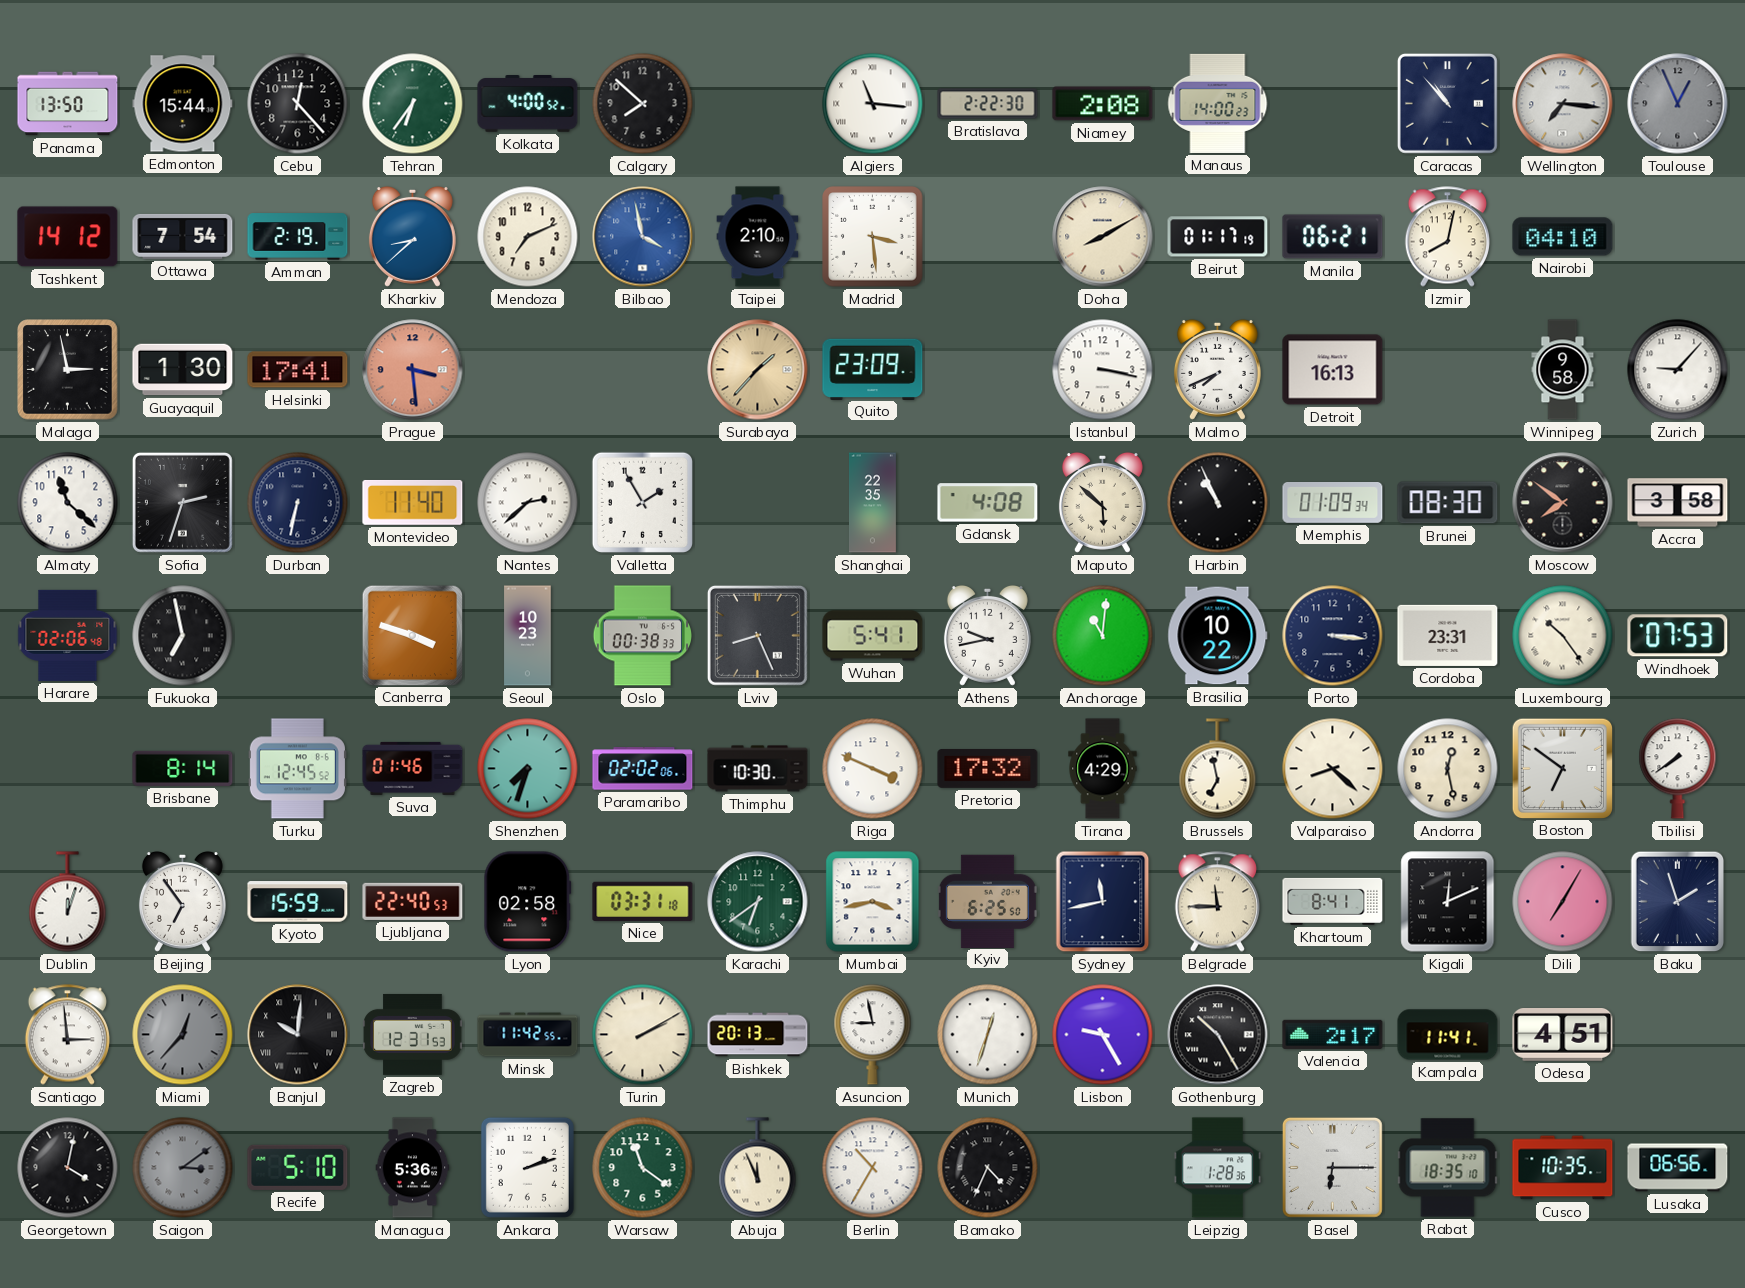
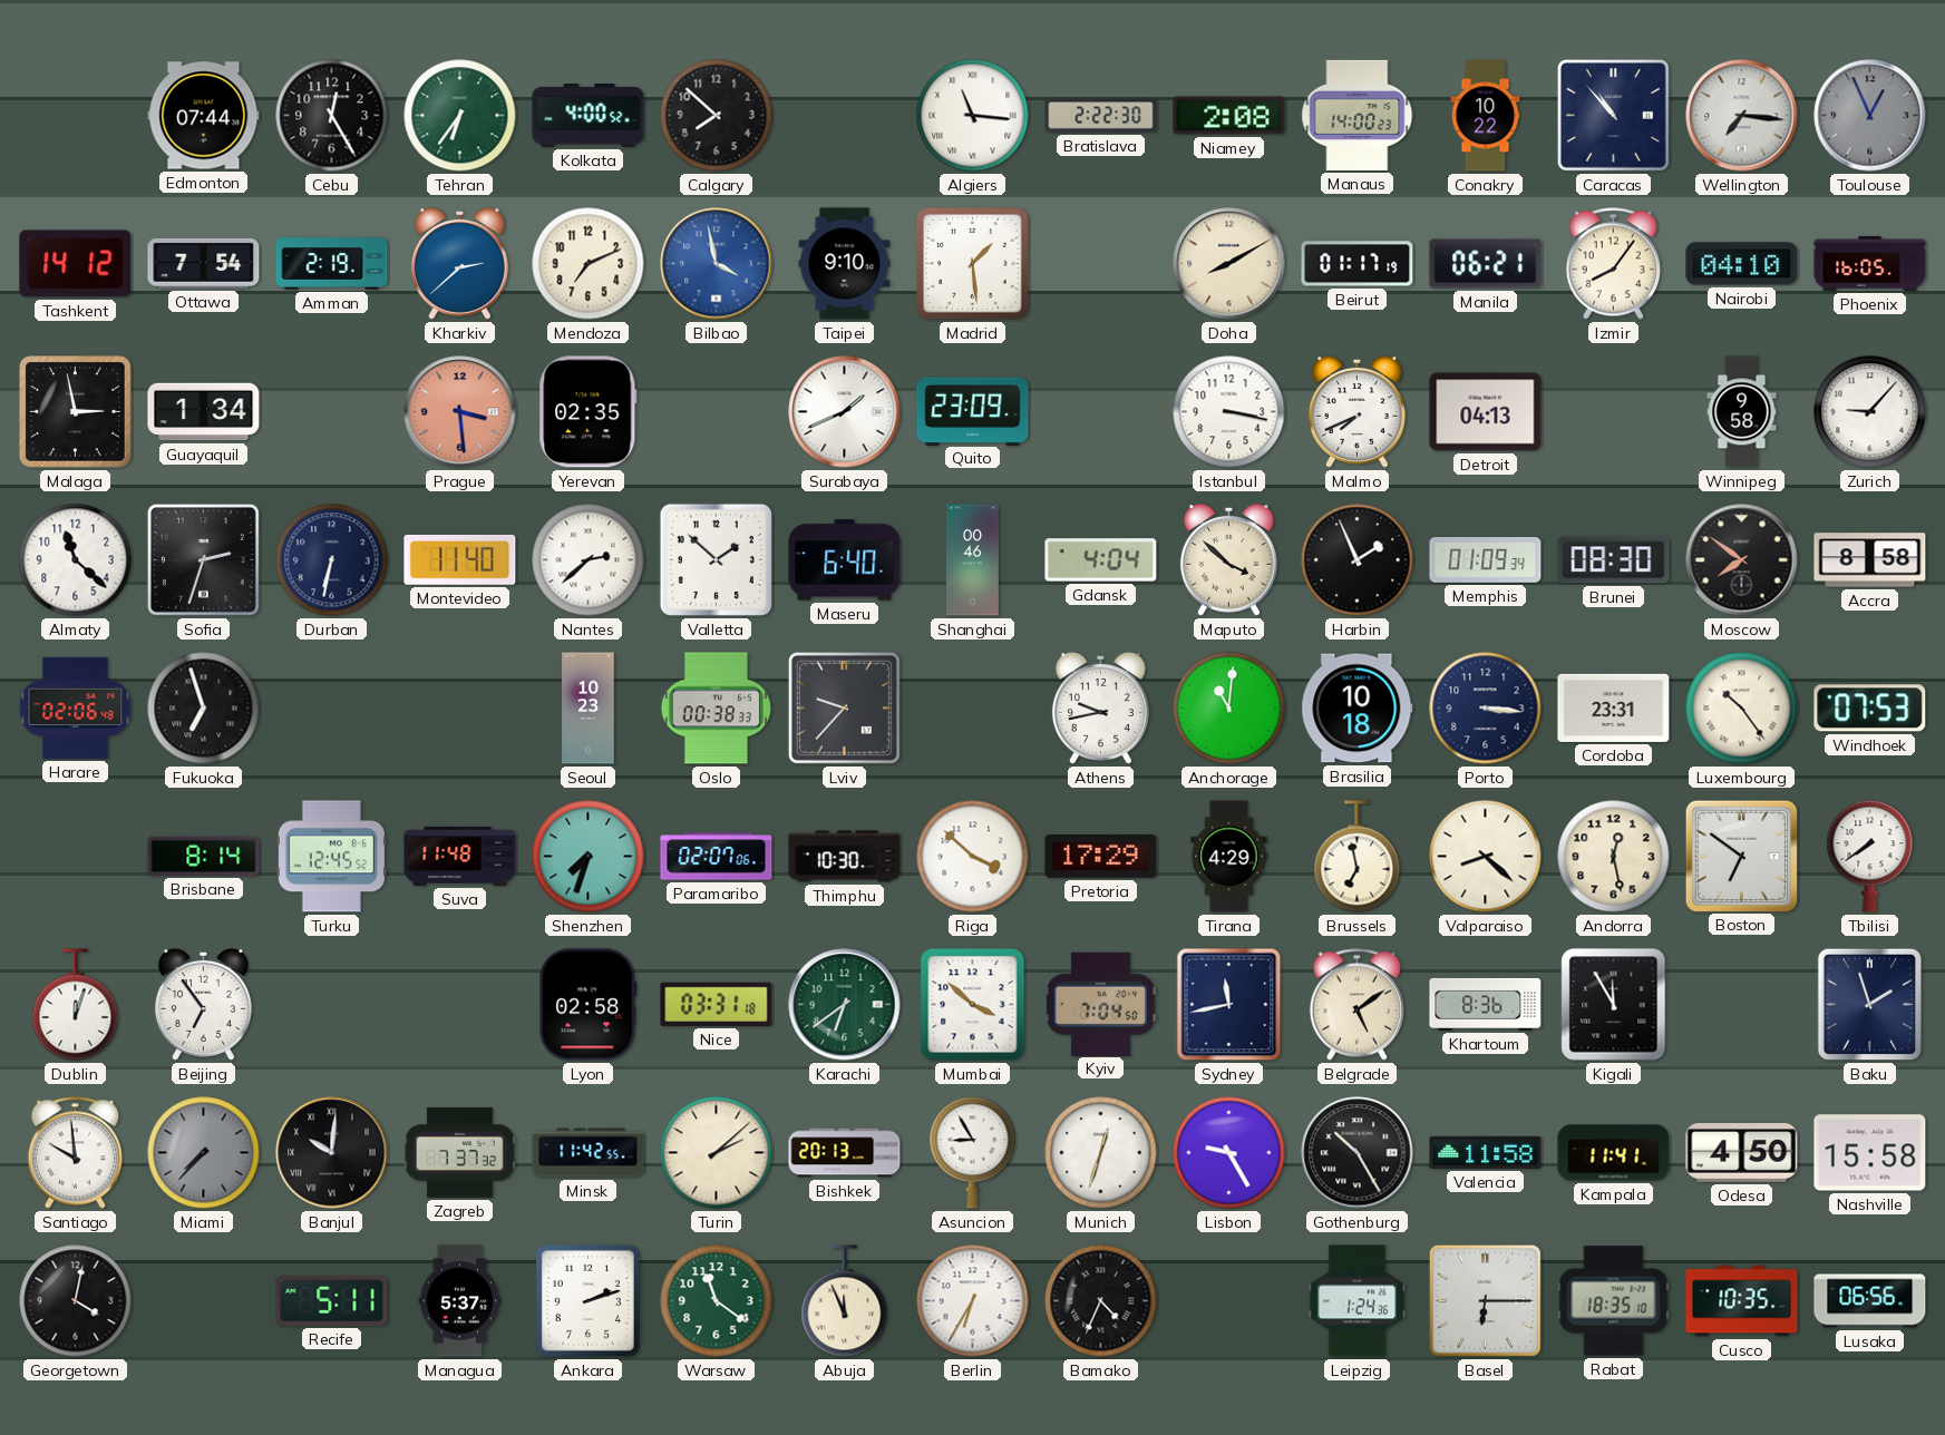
Panama: 13:50 -> none (68, 104)
Edmonton: 15:44 -> 07:44 (204, 116)
Cebu: 12:23 -> 12:25 (332, 116)
Conakry: none -> 10:22 (1486, 116)
Kharkiv: 8:38 -> 2:38 (459, 263)
Taipei: 2:10 -> 9:10 (845, 264)
Madrid: 3:29 -> 1:29 (973, 264)
Izmir: 8:02 -> 8:06 (1613, 264)
Phoenix: none -> 16:05 (1870, 263)
Guayaquil: 1:30 -> 1:34 (204, 412)
Helsinki: 17:41 -> none (298, 370)
Yerevan: none -> 02:35 (589, 412)
Surabaya: 1:37 -> 1:41 (845, 412)
Surabaya dial: champagne -> white (845, 412)
Detroit: 16:13 -> 04:13 (1486, 412)
Valletta: 1:55 -> 1:52 (716, 559)
Maseru: none -> 6:40 (845, 560)
Shanghai: 22:35 -> 00:46 (972, 560)
Gdansk: 4:08 -> 4:04 (1101, 560)
Maputo: 5:52 -> 3:52 (1228, 559)
Harbin: 10:56 -> 1:56 (1358, 560)
Accra: 3:58 -> 8:58 (1870, 560)
Fukuoka: 6:58 -> 6:57 (204, 709)
Canberra: 3:48 -> none (412, 635)
Lviv: 8:26 -> 9:37 (844, 707)
Wuhan: 5:41 -> none (873, 636)
Brasilia: 10:22 -> 10:18 (1358, 709)
Suva: 01:46 -> 11:48 (460, 856)
Paramaribo: 02:02 -> 02:07 (717, 857)
Riga: 3:49 -> 3:52 (973, 857)
Pretoria: 17:32 -> 17:29 (1101, 857)
Kyoto: 15:59 -> none (298, 902)
Ljubljana: 22:40 -> none (413, 901)
Mumbai: 3:43 -> 3:52 (973, 1005)
Kyiv: 6:25 -> 7:04 (1100, 1004)
Belgrade: 11:45 -> 5:09 (1356, 1005)
Khartoum: 8:41 -> 8:36 (1486, 1004)
Kigali: 12:11 -> 11:55 (1614, 1005)
Dili: 7:05 -> none (1563, 902)
Santiago: 2:59 -> 9:59 (75, 1153)
Miami: 12:37 -> 7:37 (204, 1153)
Zagreb: 12:31 -> 7:37 (460, 1152)
Turin: 2:10 -> 2:08 (717, 1153)
Asuncion: 8:58 -> 8:55 (973, 1153)
Valencia: 2:17 -> 11:58 (1486, 1152)
Odesa: 4:51 -> 4:50 (1742, 1153)
Nashville: none -> 15:58 (1870, 1153)
Saigon: 3:09 -> none (183, 1168)
Recife: 5:10 -> 5:11 (332, 1300)
Managua: 5:36 -> 5:37 (460, 1301)
Berlin: 10:35 -> 6:35 (973, 1301)
Leipzig: 1:28 -> 1:24 (1356, 1301)
